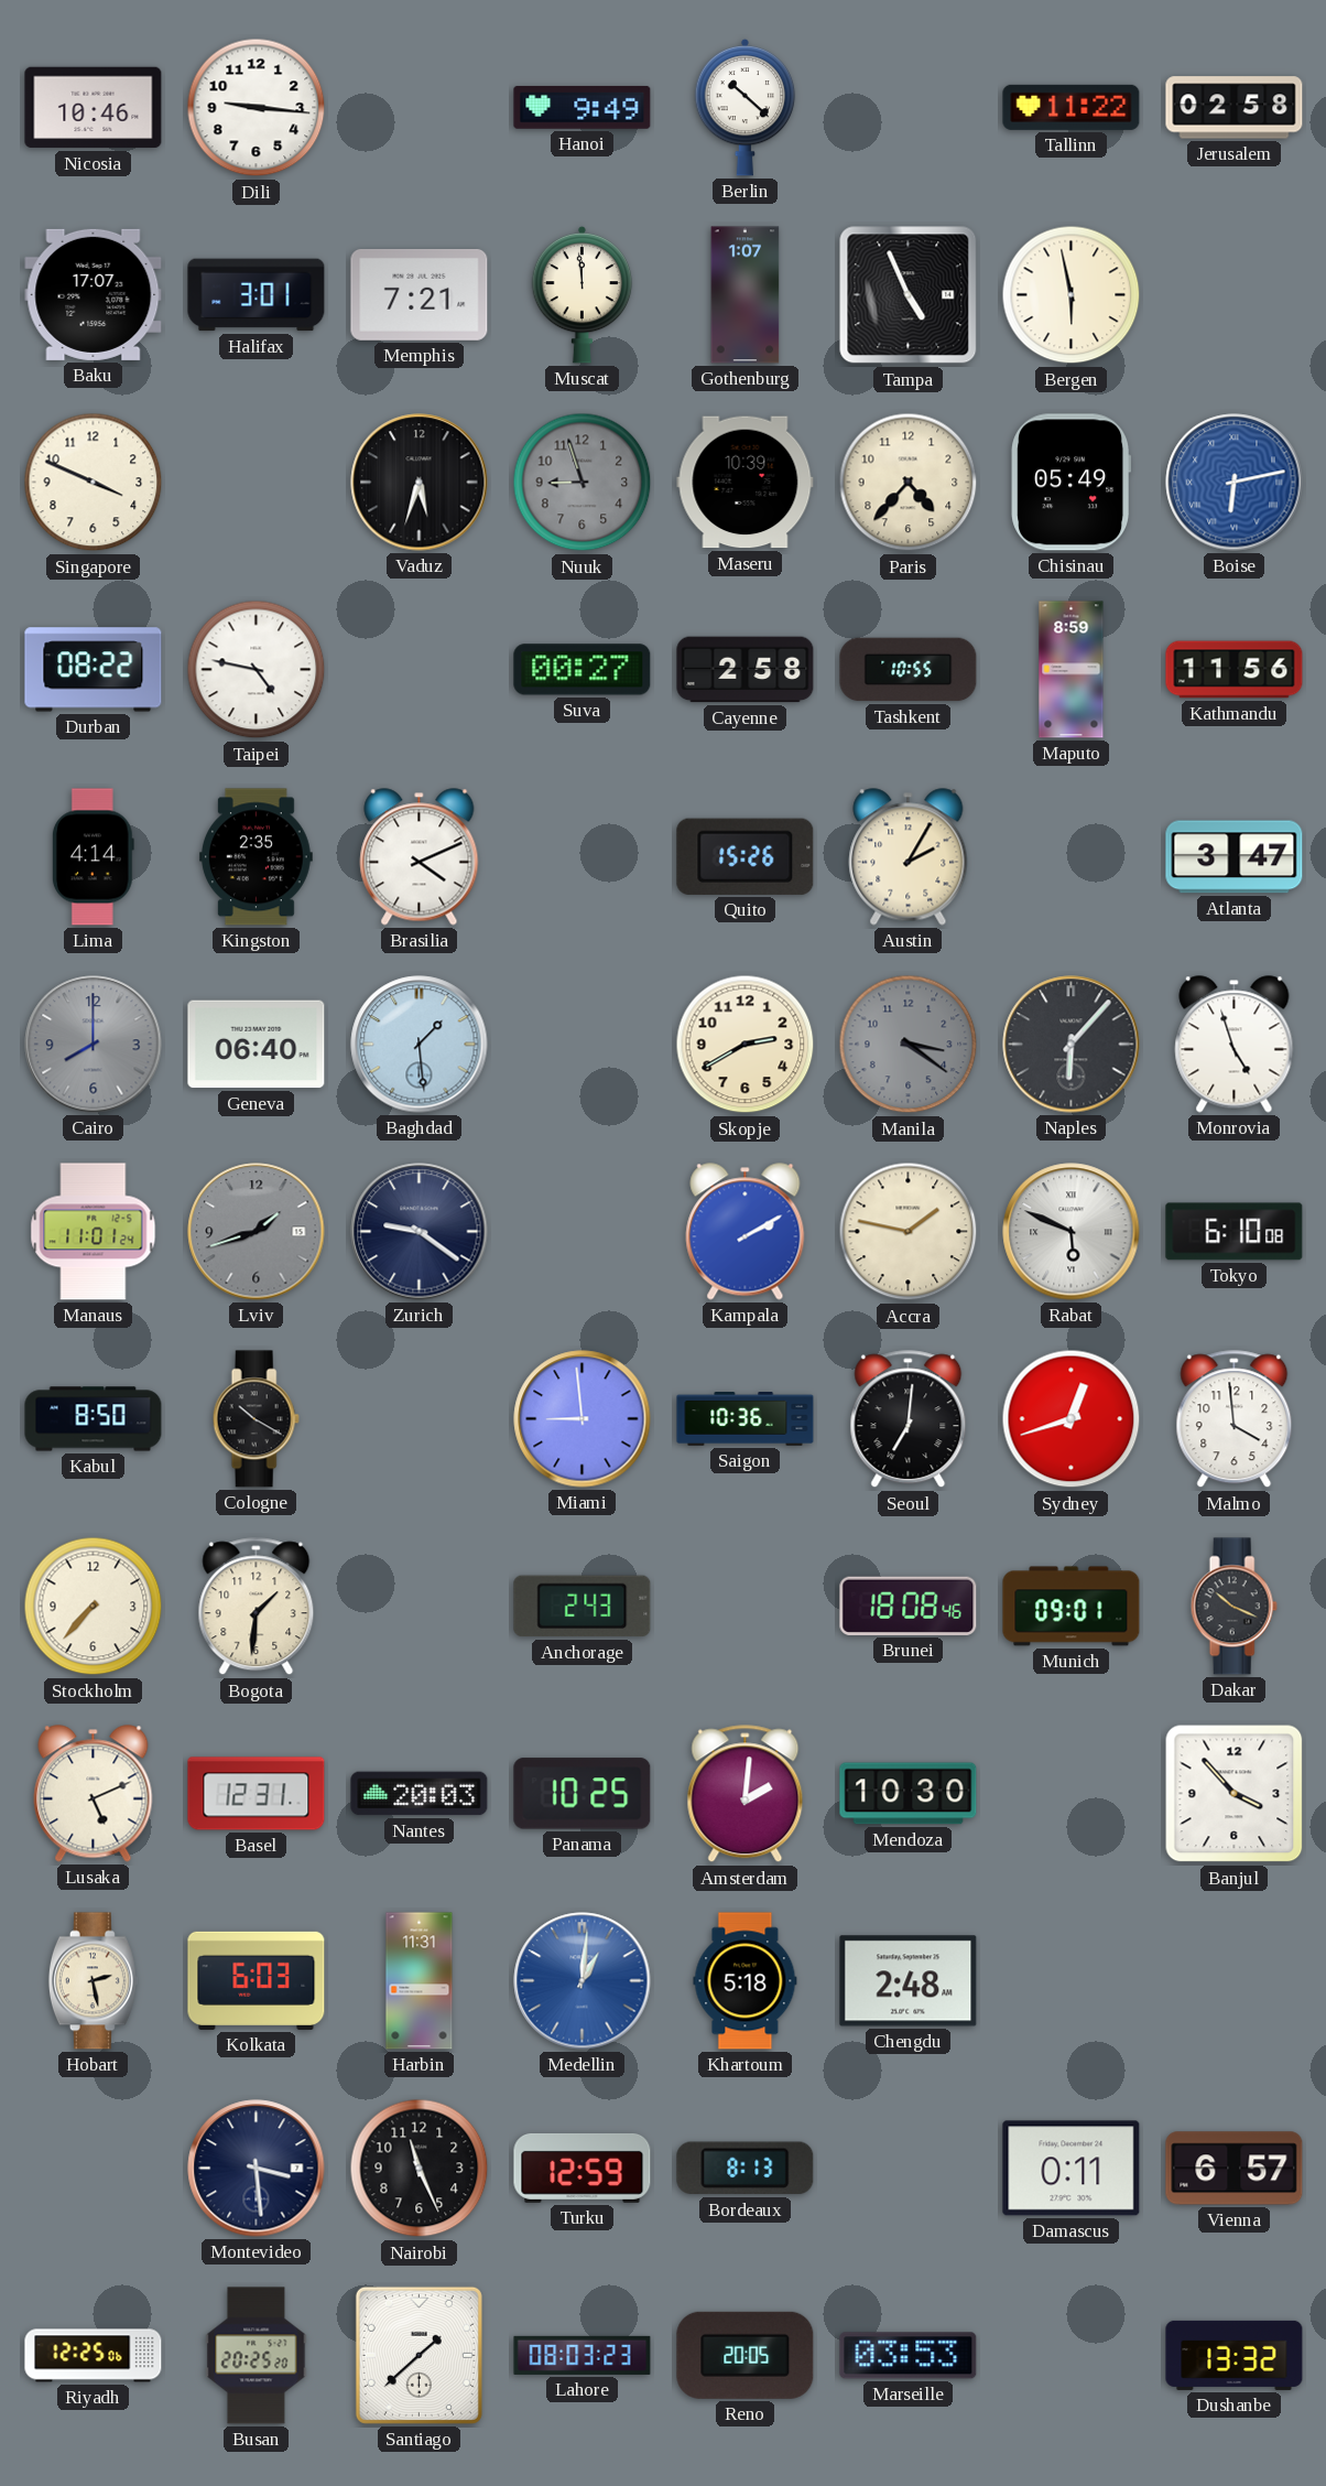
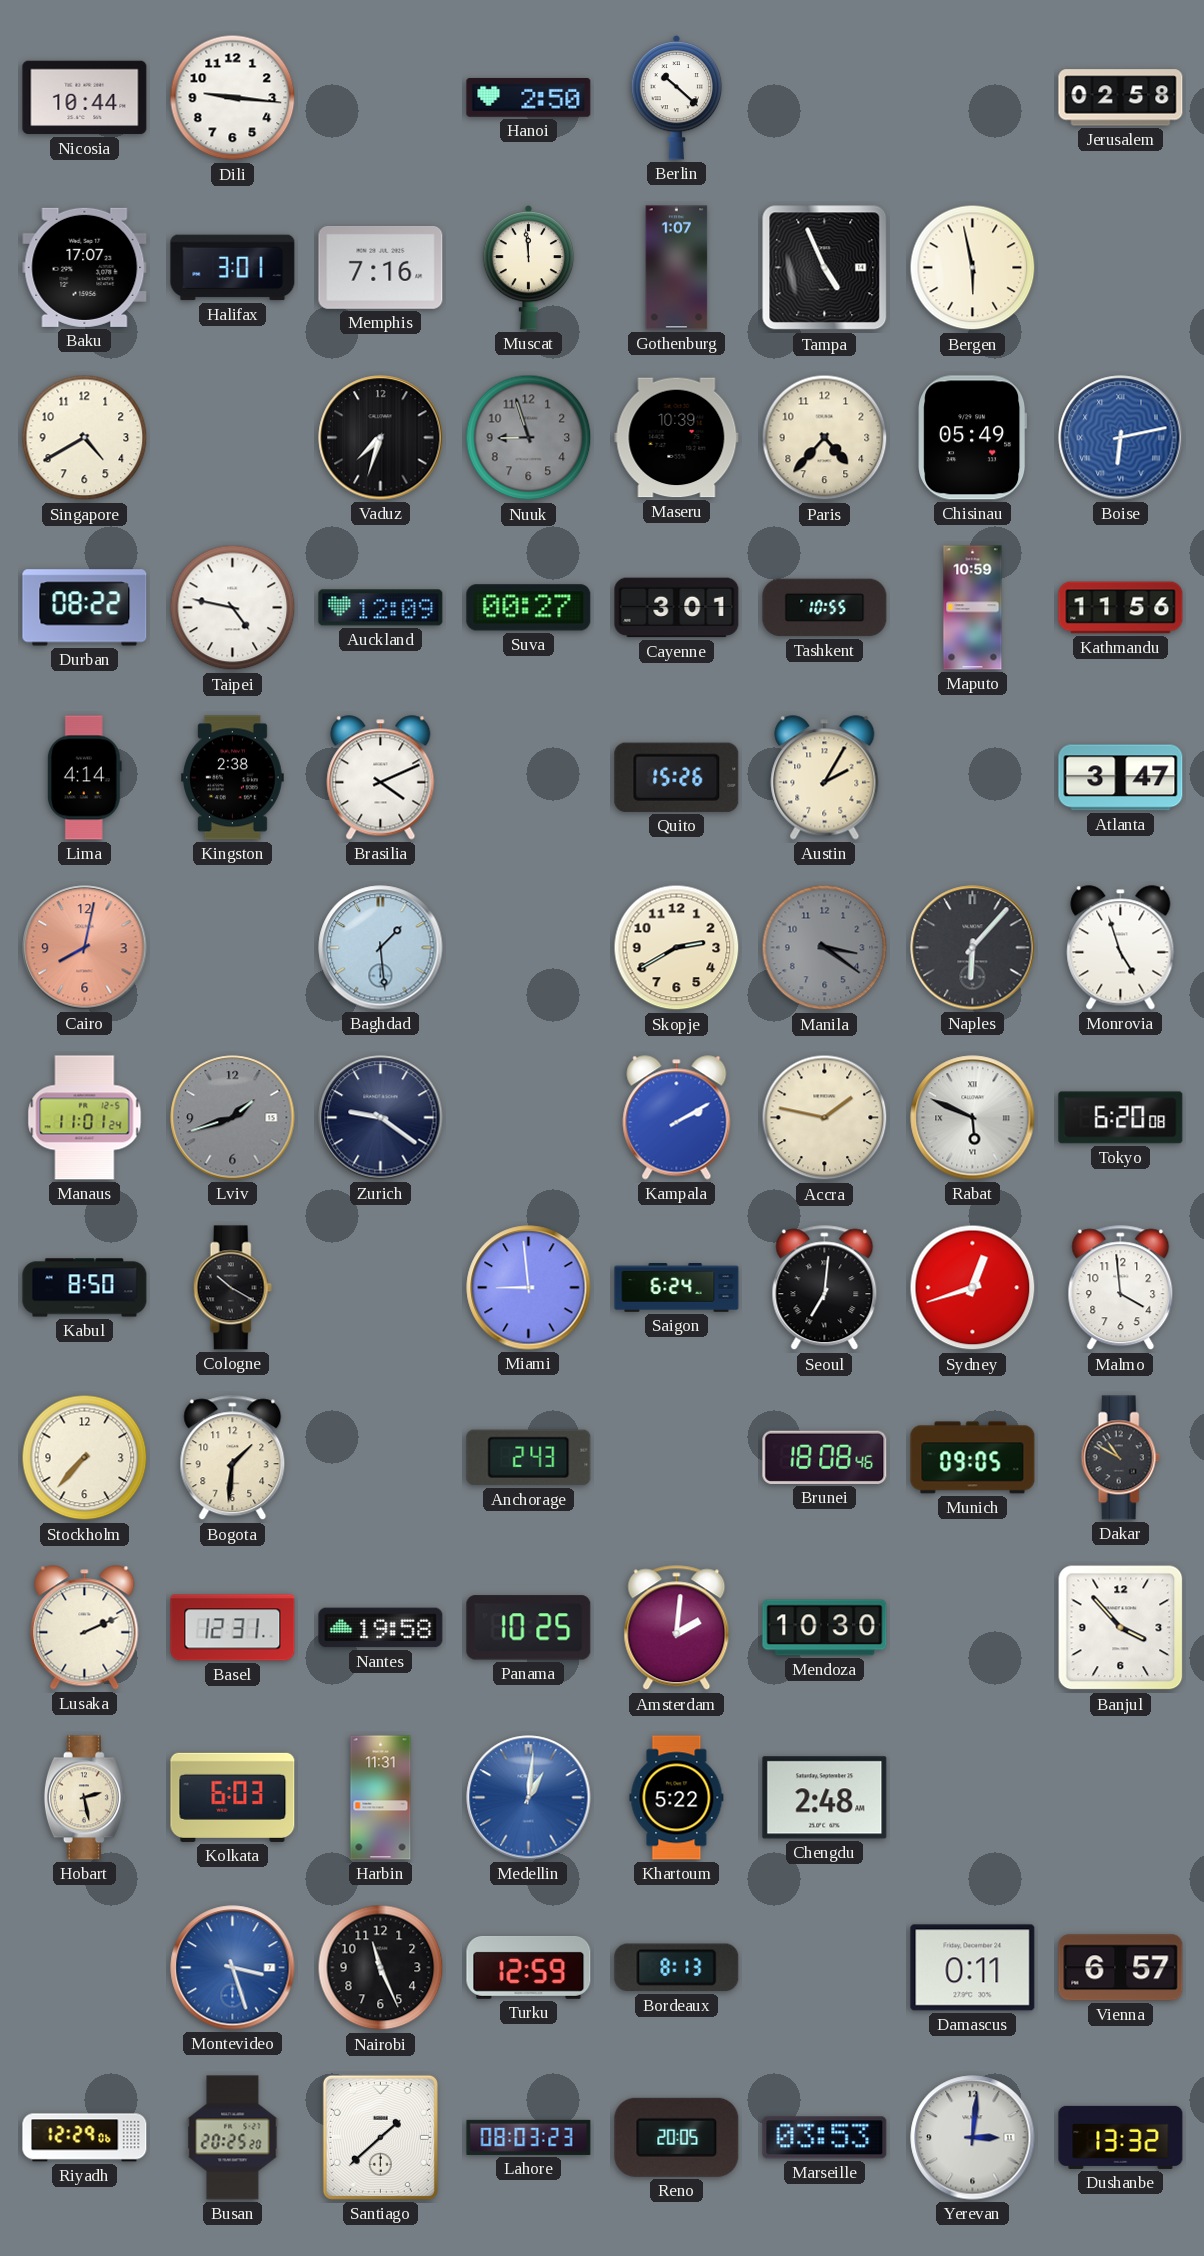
Nicosia: 10:46 -> 10:44 (85, 98)
Hanoi: 9:49 -> 2:50 (529, 97)
Tallinn: 11:22 -> none (1072, 107)
Memphis: 7:21 -> 7:16 (381, 267)
Singapore: 3:49 -> 4:40 (85, 438)
Vaduz: 5:33 -> 7:33 (381, 438)
Auckland: none -> 12:09 (381, 608)
Cayenne: 2:58 -> 3:01 (677, 608)
Maputo: 8:59 -> 10:59 (973, 608)
Kingston: 2:35 -> 2:38 (232, 778)
Cairo: 8:00 -> 8:02 (85, 948)
Cairo dial: grey -> salmon (85, 948)
Geneva: 06:40 -> none (257, 1045)
Tokyo: 6:10 -> 6:20 (1121, 1118)
Saigon: 10:36 -> 6:24 (677, 1288)
Munich: 09:01 -> 09:05 (973, 1458)
Dakar: 10:19 -> 10:50 (1120, 1458)
Lusaka: 5:11 -> 2:11 (85, 1628)
Nantes: 20:03 -> 19:58 (381, 1628)
Khartoum: 5:18 -> 5:22 (677, 1798)
Montevideo: 3:29 -> 3:27 (233, 1968)
Montevideo dial: navy -> blue (233, 1968)
Riyadh: 12:25 -> 12:29 (85, 2138)
Yerevan: none -> 3:01 (973, 2138)
